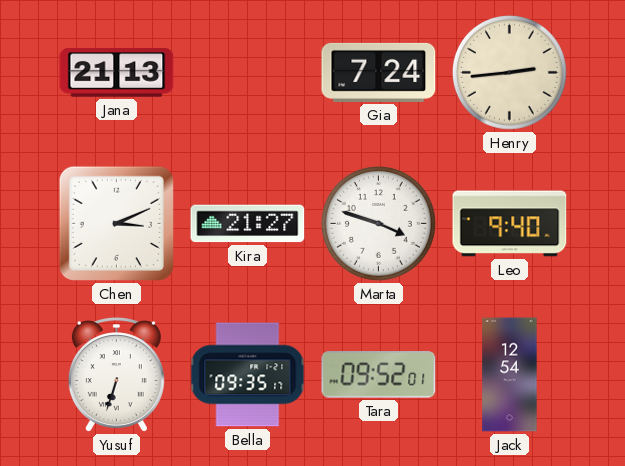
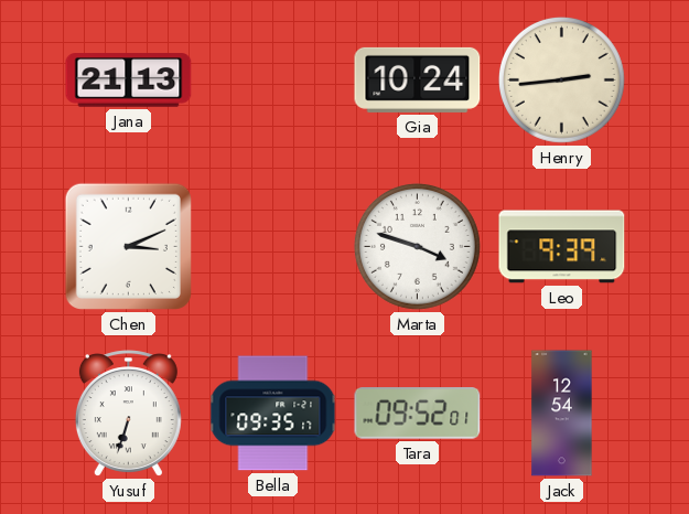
Gia: 7:24 -> 10:24 (418, 79)
Kira: 21:27 -> none (248, 224)
Leo: 9:40 -> 9:39 (562, 247)
